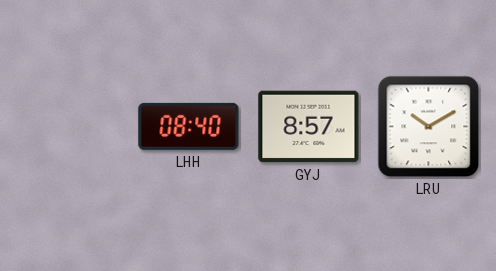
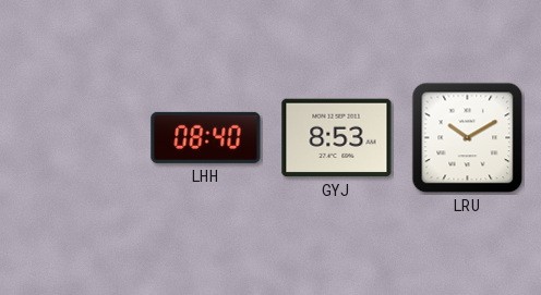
GYJ: 8:57 -> 8:53 (337, 138)
